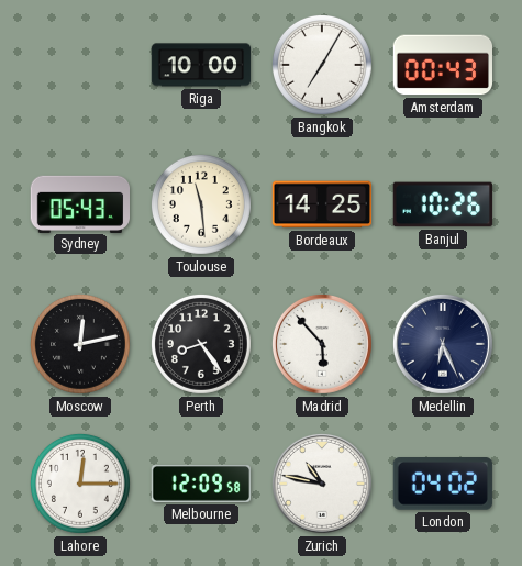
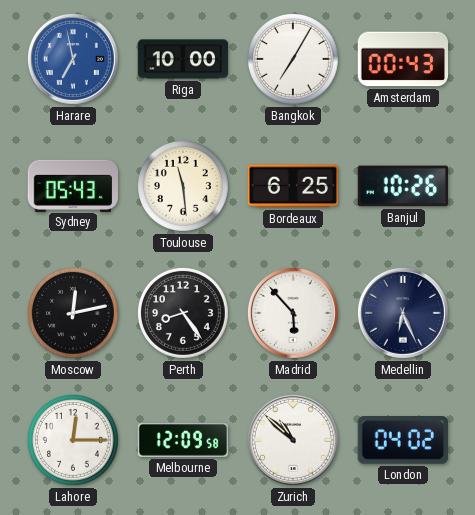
Harare: none -> 6:58 (73, 59)
Bordeaux: 14:25 -> 6:25 (292, 186)
Zurich: 10:47 -> 10:52 (293, 440)
